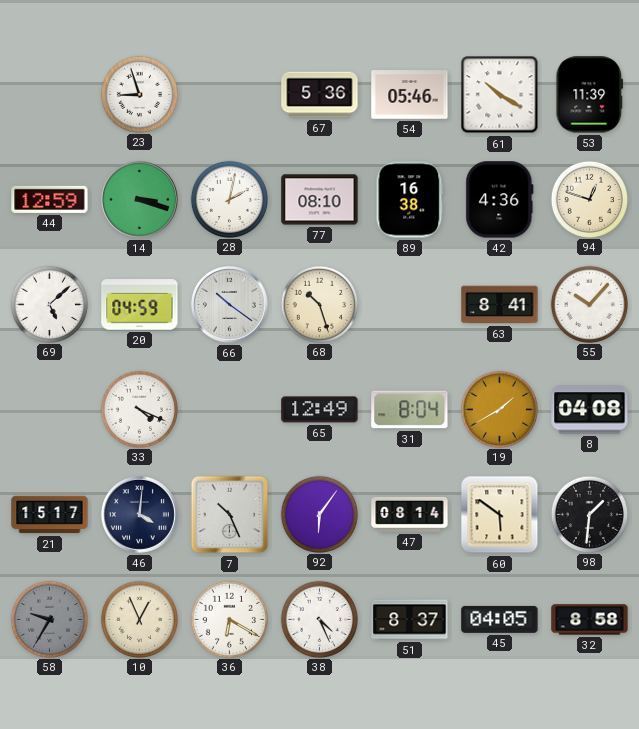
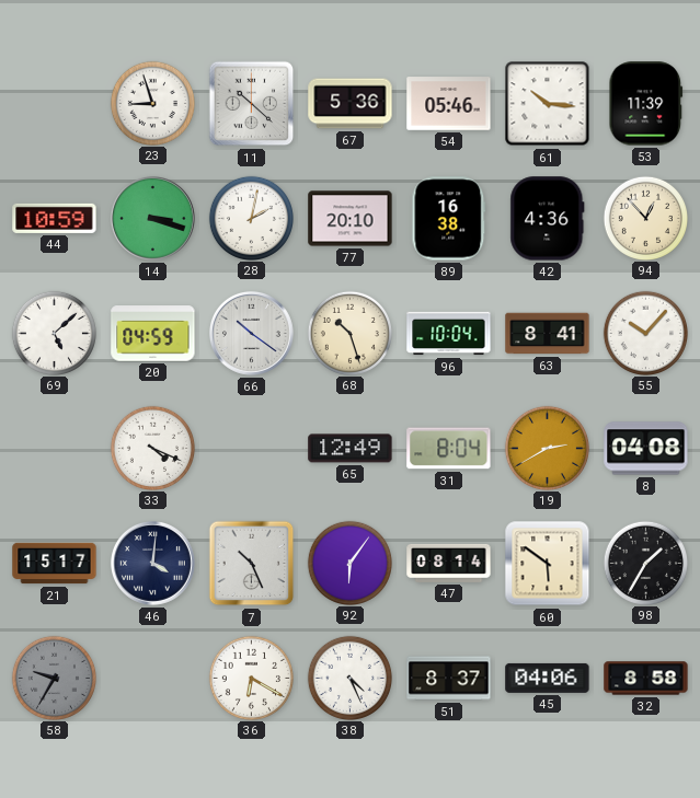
11: none -> 10:22 (252, 104)
61: 10:20 -> 10:16 (548, 104)
44: 12:59 -> 10:59 (55, 218)
77: 08:10 -> 20:10 (351, 219)
94: 12:48 -> 12:53 (645, 218)
96: none -> 10:04 (449, 334)
19: 1:40 -> 2:40 (547, 448)
98: 1:31 -> 1:35 (645, 563)
10: 12:56 -> none (139, 619)
45: 04:05 -> 04:06 (548, 678)
